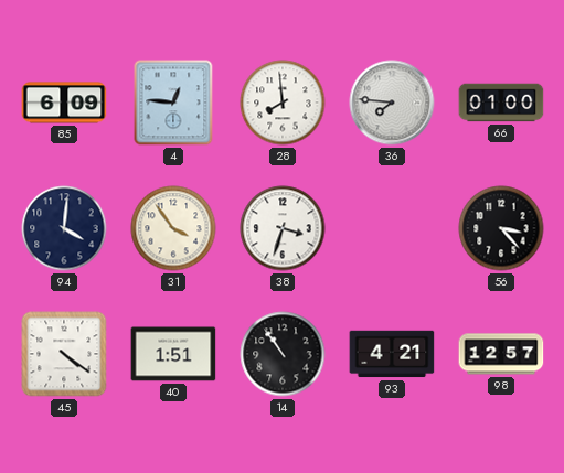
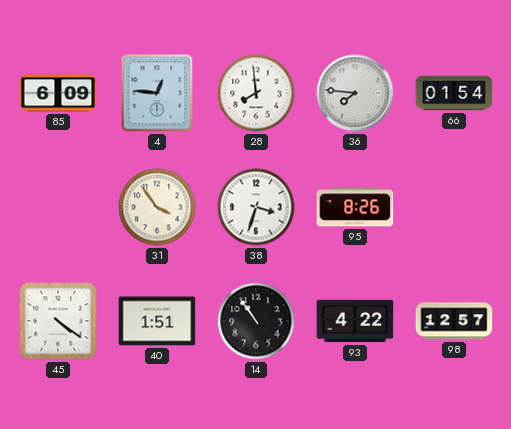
66: 01:00 -> 01:54 (454, 93)
94: 4:01 -> none (64, 228)
95: none -> 8:26 (355, 207)
56: 3:23 -> none (501, 228)
93: 4:21 -> 4:22 (355, 321)
